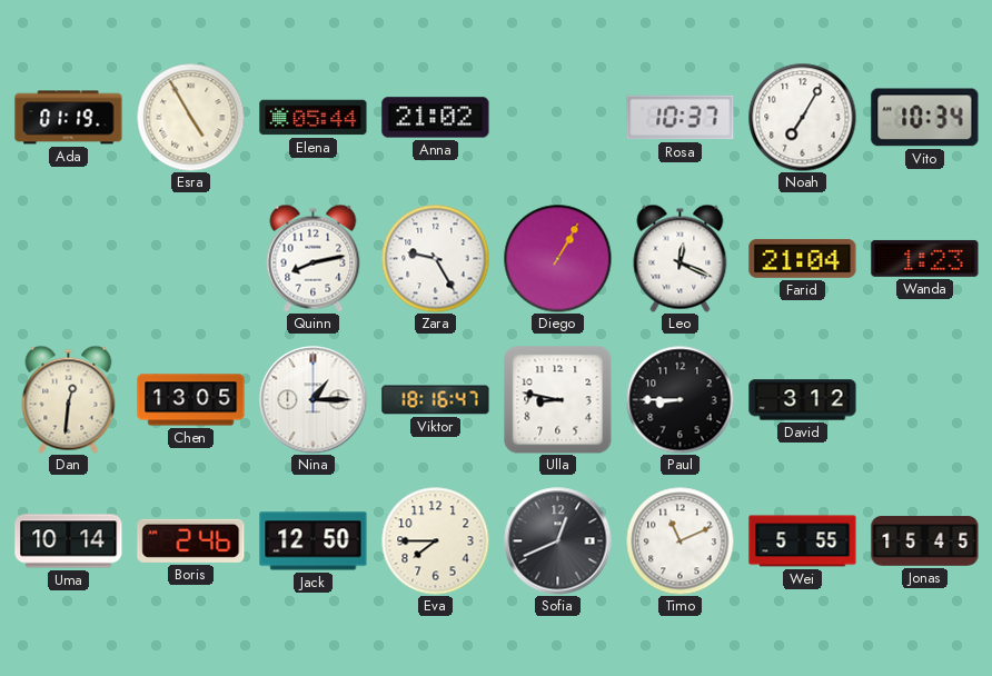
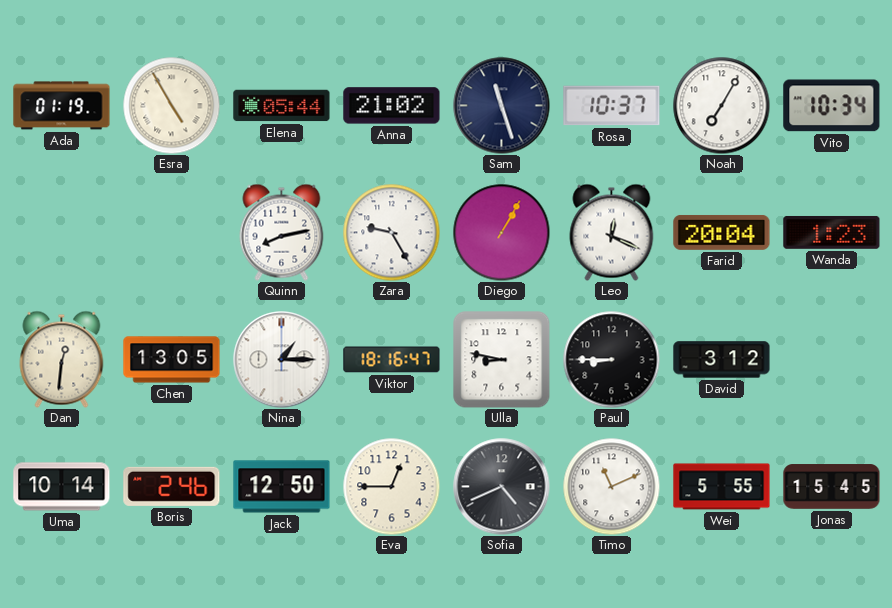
Sam: none -> 11:27 (502, 106)
Farid: 21:04 -> 20:04 (722, 232)
Eva: 7:45 -> 12:45 (391, 486)
Sofia: 12:41 -> 4:41 (502, 487)
